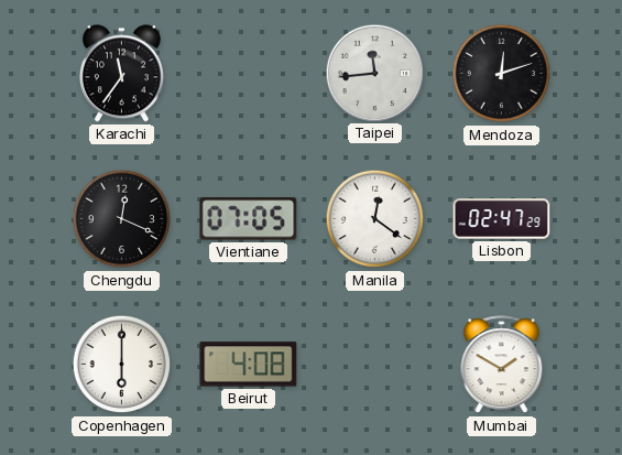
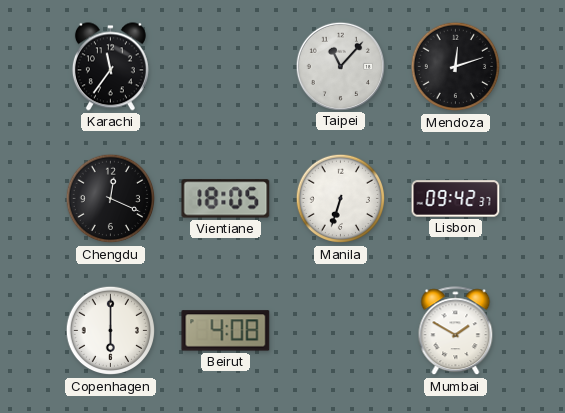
Taipei: 11:44 -> 11:07 (340, 66)
Vientiane: 07:05 -> 18:05 (226, 199)
Manila: 12:21 -> 6:33 (341, 199)
Lisbon: 02:47 -> 09:42 (456, 199)
